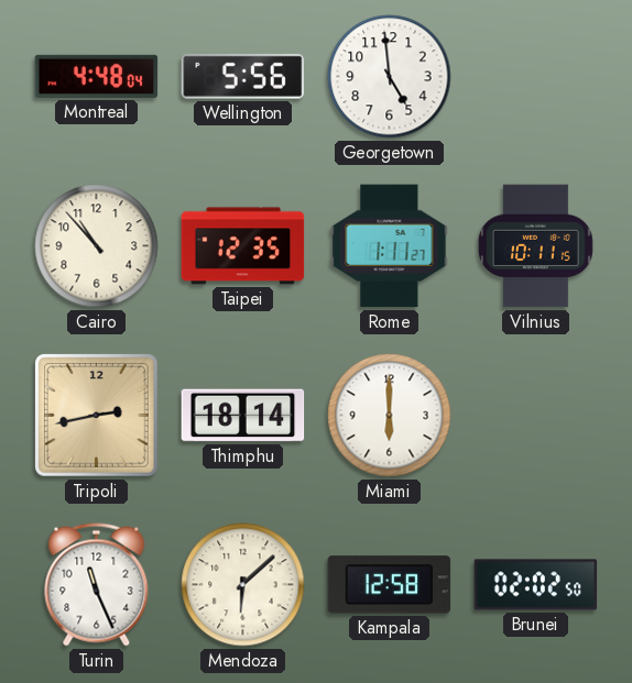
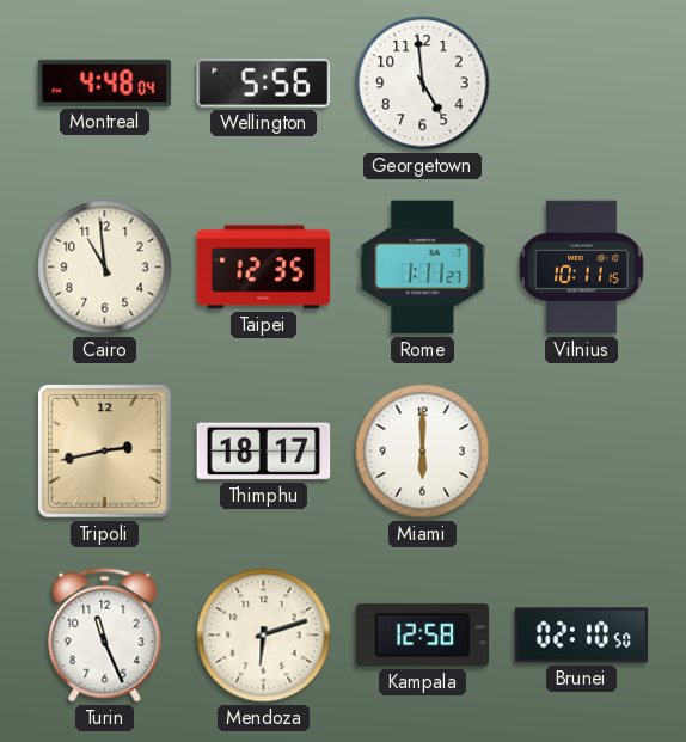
Cairo: 10:53 -> 10:59 (105, 268)
Thimphu: 18:14 -> 18:17 (264, 452)
Mendoza: 6:08 -> 6:12 (264, 636)
Brunei: 02:02 -> 02:10 (582, 636)
